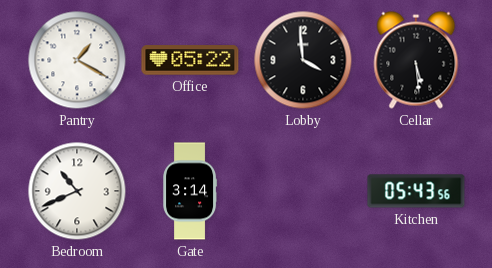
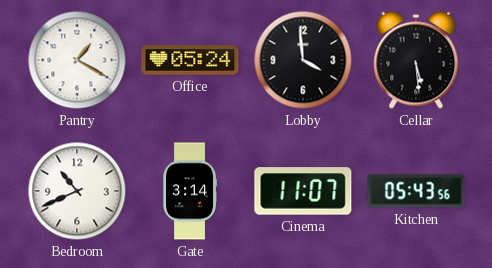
Office: 05:22 -> 05:24 (190, 60)
Cinema: none -> 11:07 (303, 191)
